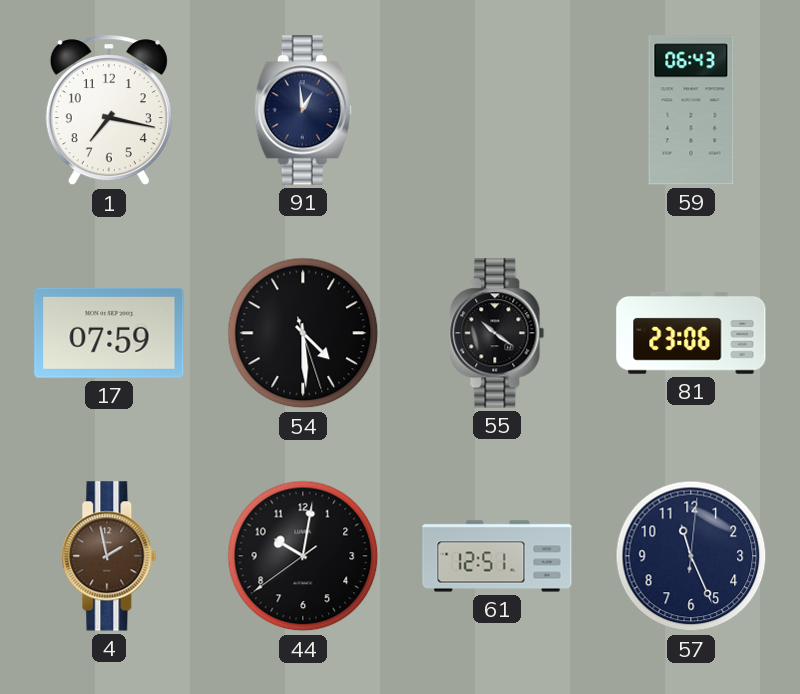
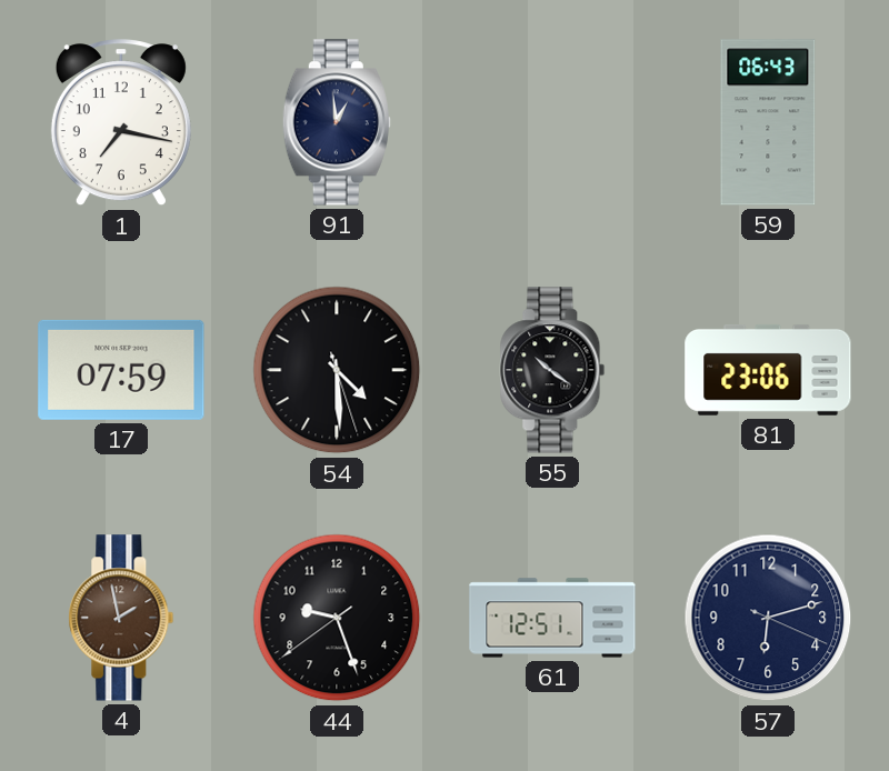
44: 10:01 -> 9:26 (337, 618)
57: 11:26 -> 6:12 (768, 618)
